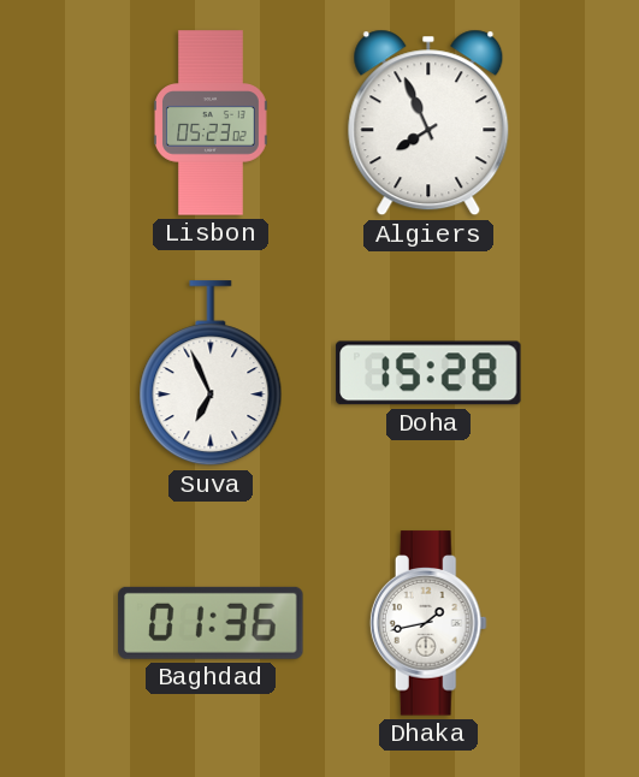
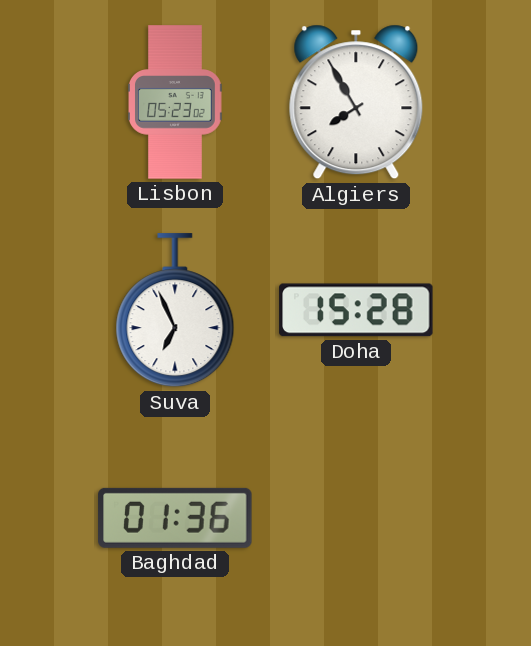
Algiers: 7:56 -> 7:55 (356, 102)
Dhaka: 1:43 -> none (428, 623)
